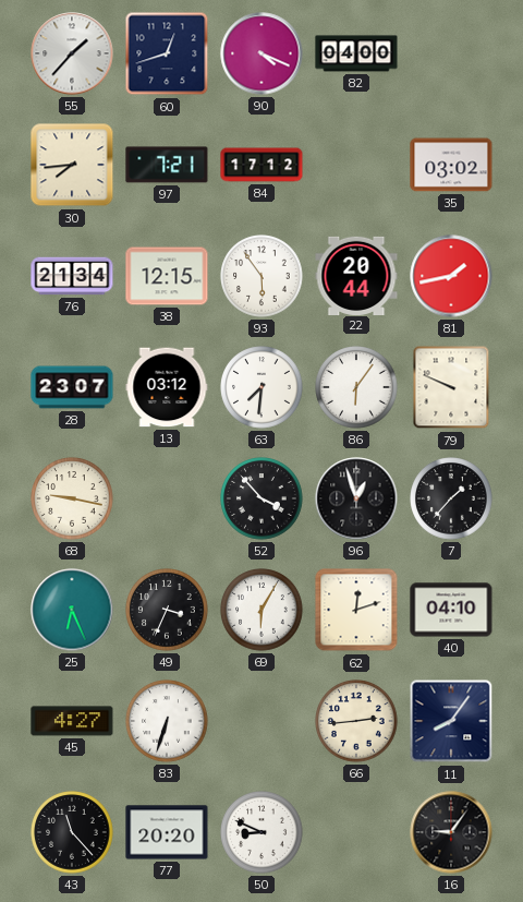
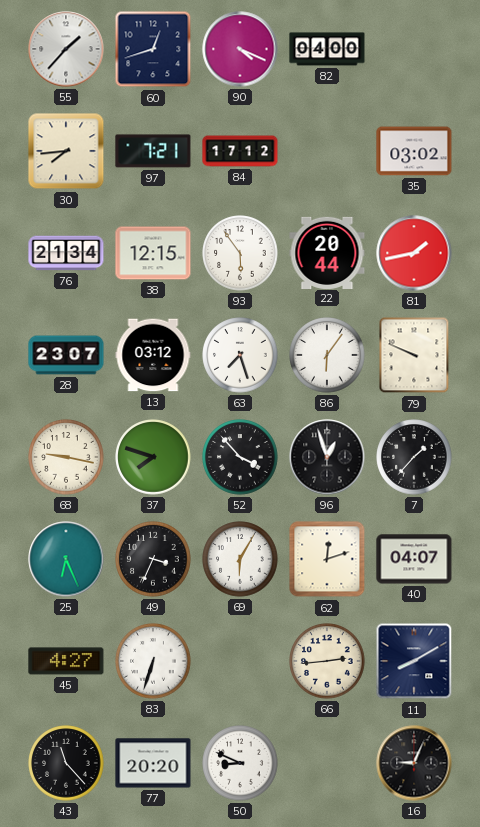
63: 7:31 -> 7:27 (240, 355)
37: none -> 7:48 (153, 457)
40: 04:10 -> 04:07 (414, 559)
11: 8:06 -> 8:10 (414, 661)
16: 9:06 -> 9:04 (414, 763)
